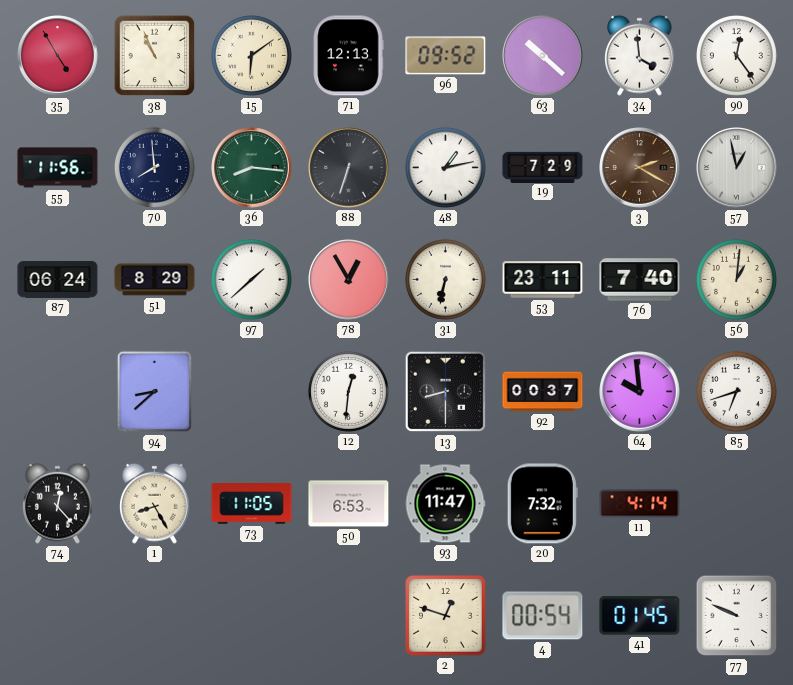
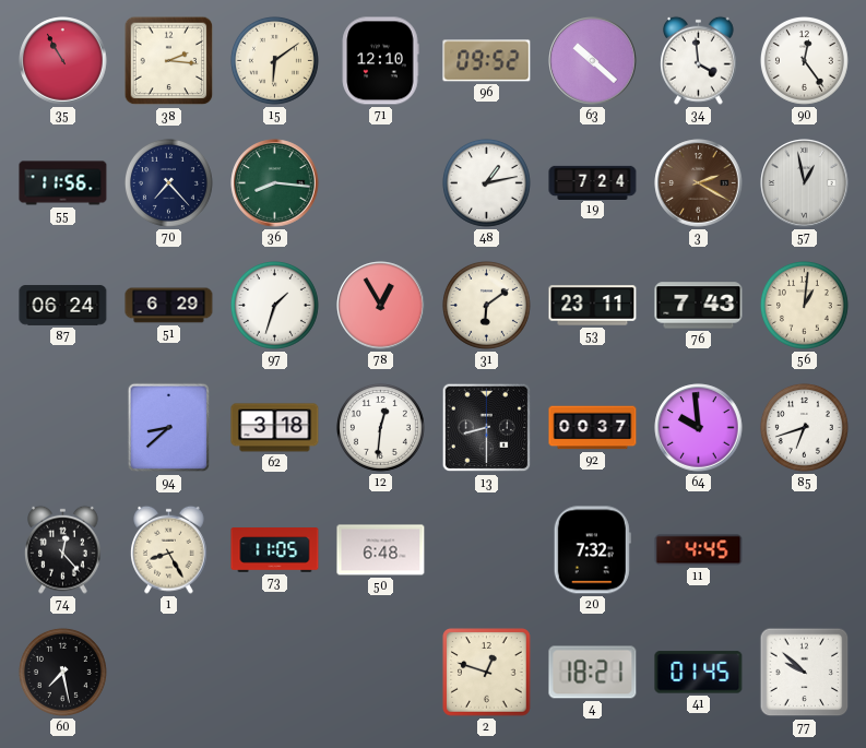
35: 4:55 -> 10:55 (63, 61)
38: 10:56 -> 2:16 (169, 61)
71: 12:13 -> 12:10 (380, 61)
70: 7:59 -> 7:23 (168, 182)
88: 6:33 -> none (349, 168)
19: 7:29 -> 7:24 (593, 182)
51: 8:29 -> 6:29 (169, 306)
97: 1:38 -> 1:33 (274, 305)
31: 6:32 -> 6:09 (486, 305)
76: 7:40 -> 7:43 (699, 306)
62: none -> 3:18 (275, 428)
50: 6:53 -> 6:48 (381, 550)
93: 11:47 -> none (445, 504)
11: 4:14 -> 4:45 (699, 550)
60: none -> 7:28 (62, 672)
4: 00:54 -> 18:21 (593, 673)
77: 9:49 -> 9:52 (805, 673)
